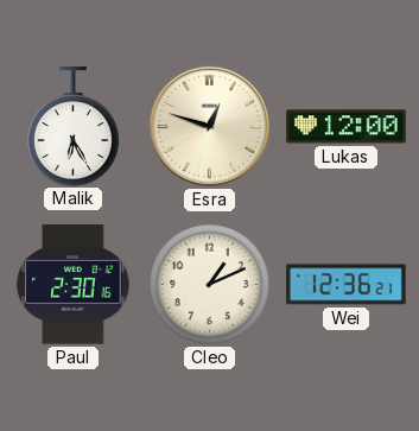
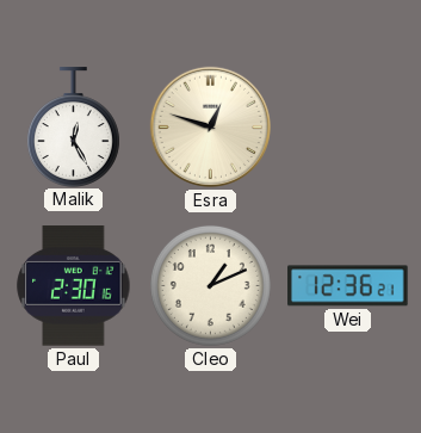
Malik: 6:25 -> 12:25 (73, 126)
Lukas: 12:00 -> none (347, 127)
